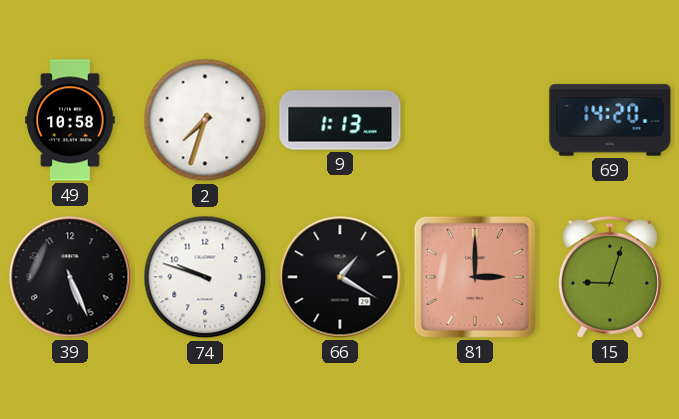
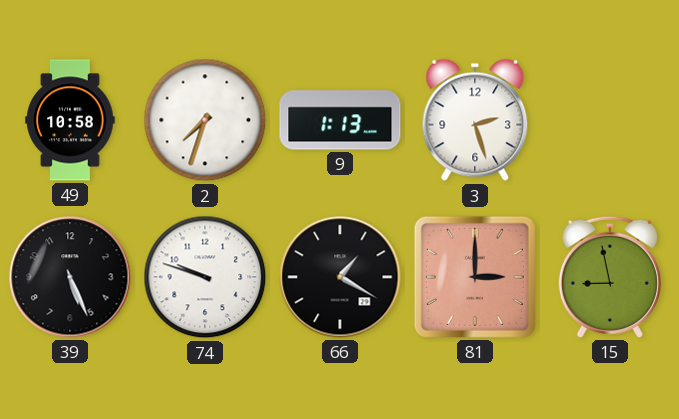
3: none -> 2:27 (475, 120)
69: 14:20 -> none (610, 120)
15: 9:03 -> 8:58 (610, 277)
